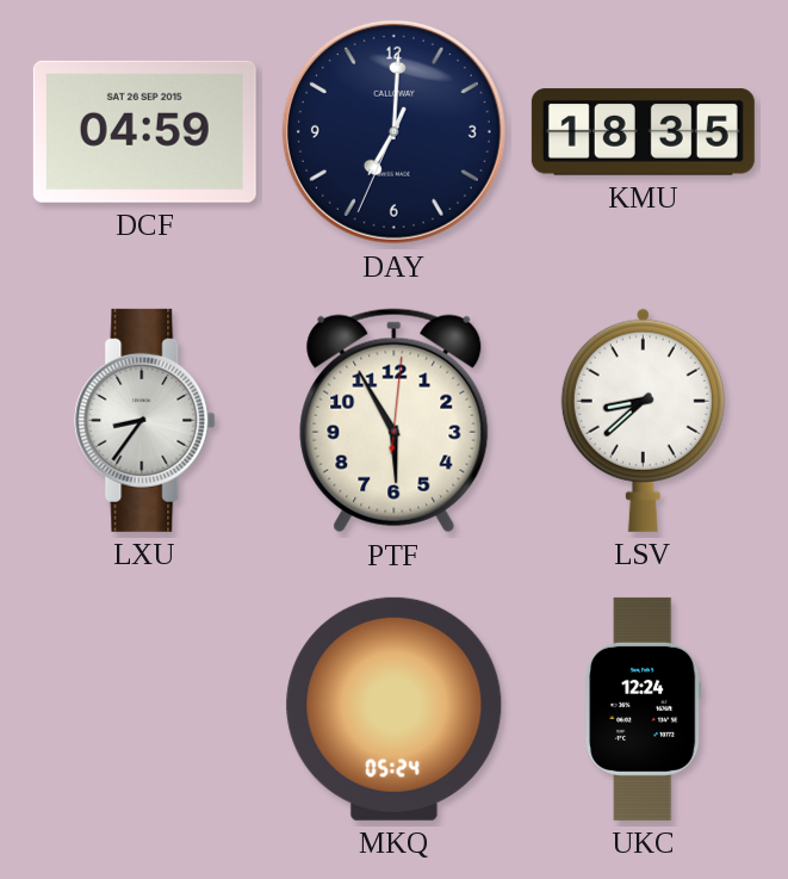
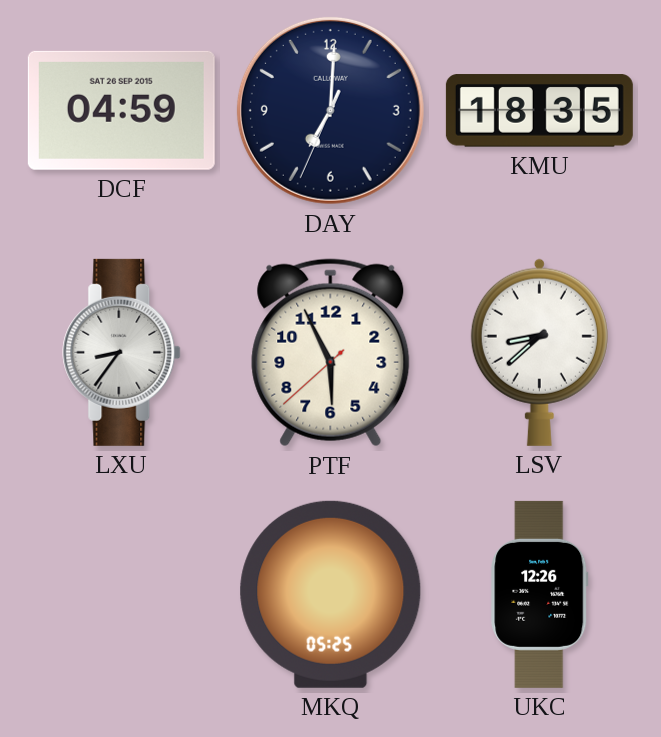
PTF: 5:55:01 -> 5:55:38 (331, 353)
MKQ: 05:24 -> 05:25 (331, 594)
UKC: 12:24 -> 12:26 (540, 594)
